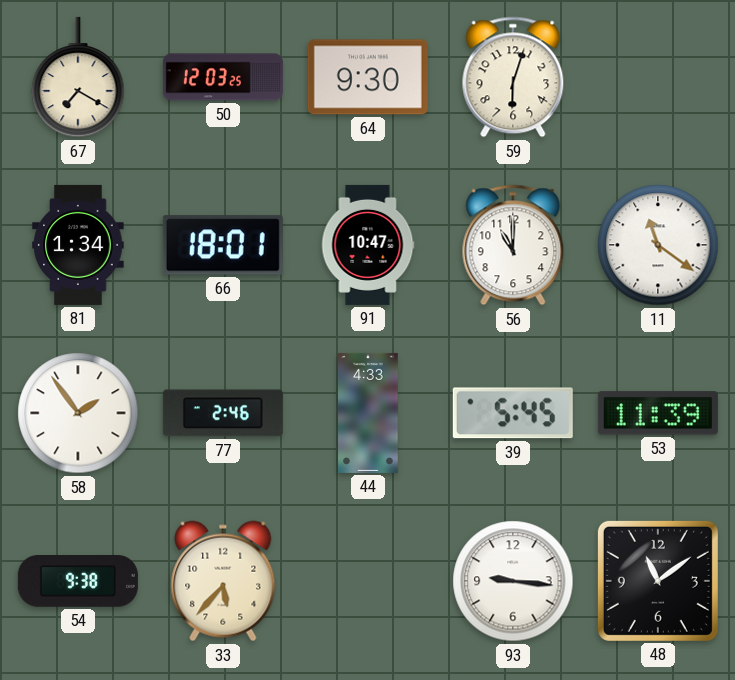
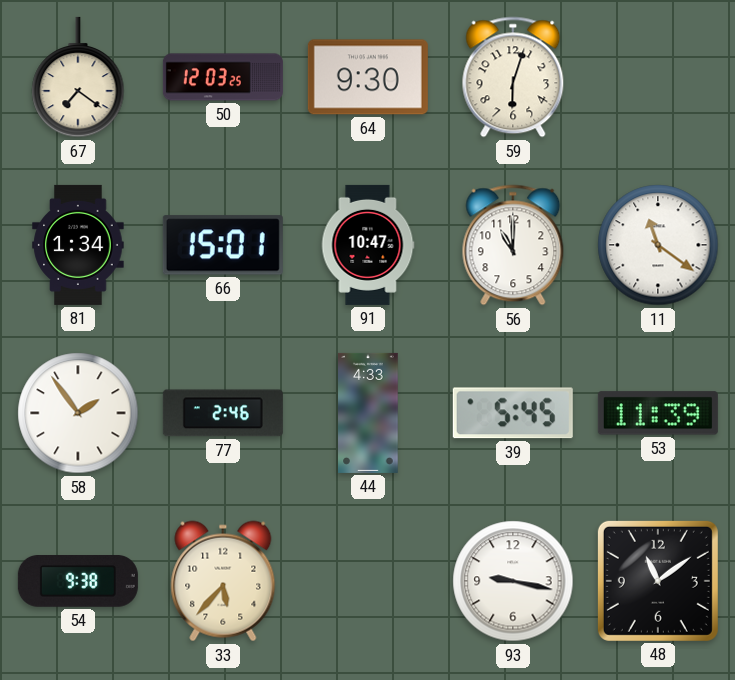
67: 7:20 -> 7:21 (78, 77)
66: 18:01 -> 15:01 (223, 245)
93: 9:16 -> 9:17 (513, 581)
